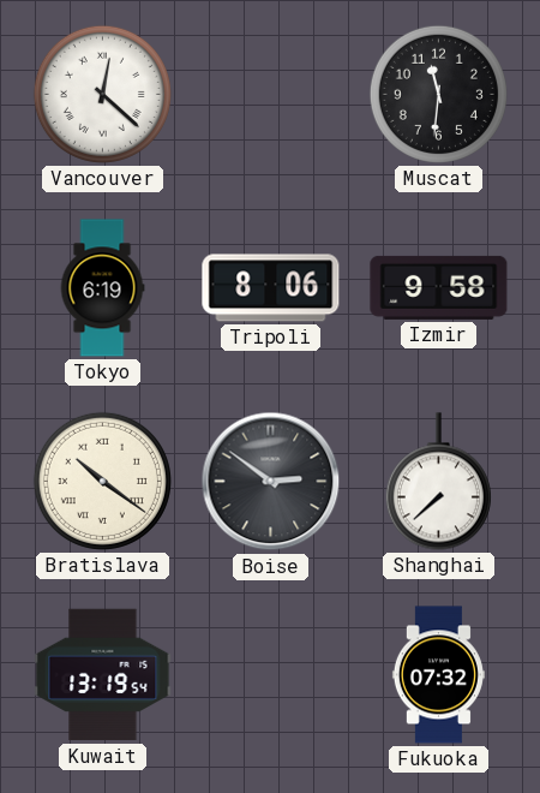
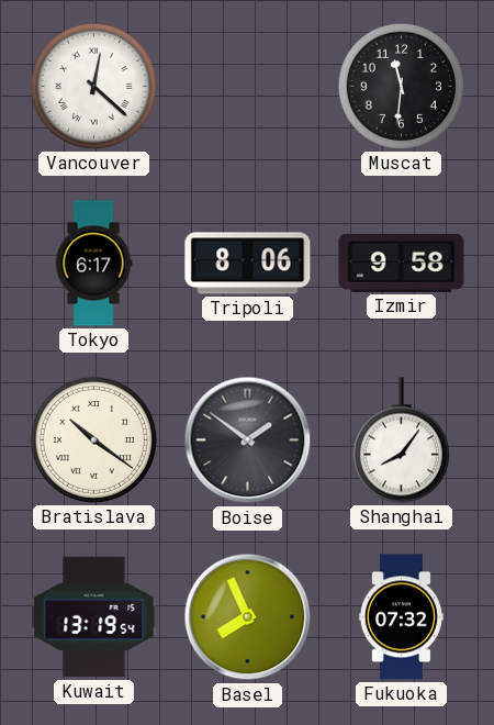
Tokyo: 6:19 -> 6:17 (93, 264)
Boise: 2:51 -> 1:51 (248, 440)
Shanghai: 7:38 -> 8:06 (401, 440)
Basel: none -> 7:56 (248, 617)
